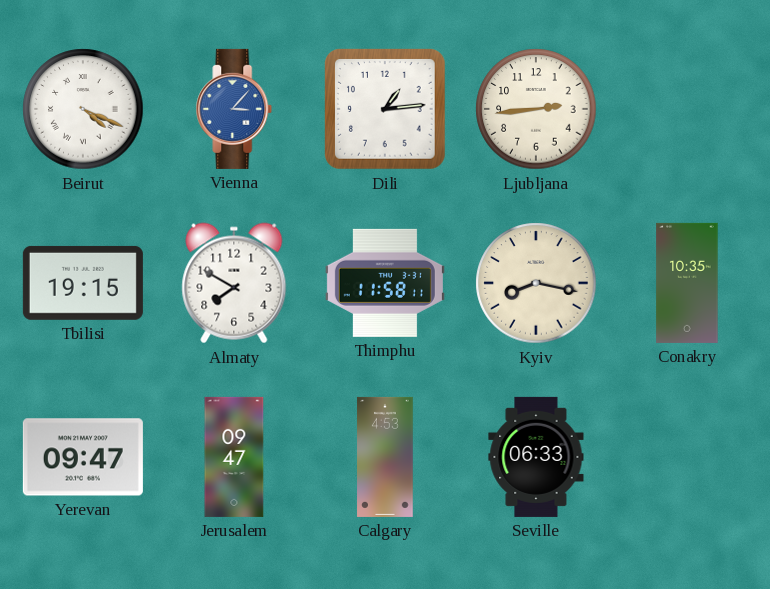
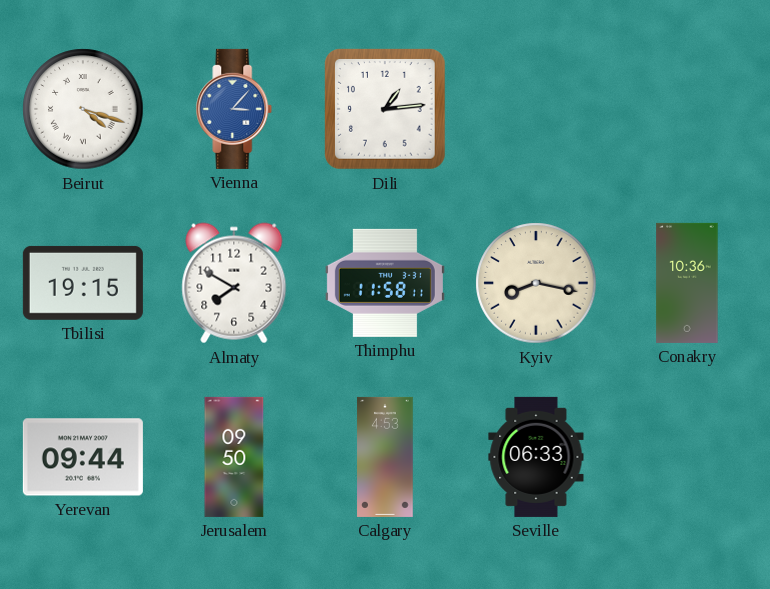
Beirut: 4:19 -> 4:18 (83, 109)
Ljubljana: 2:44 -> none (536, 109)
Conakry: 10:35 -> 10:36 (687, 283)
Yerevan: 09:47 -> 09:44 (83, 457)
Jerusalem: 09:47 -> 09:50 (234, 457)
